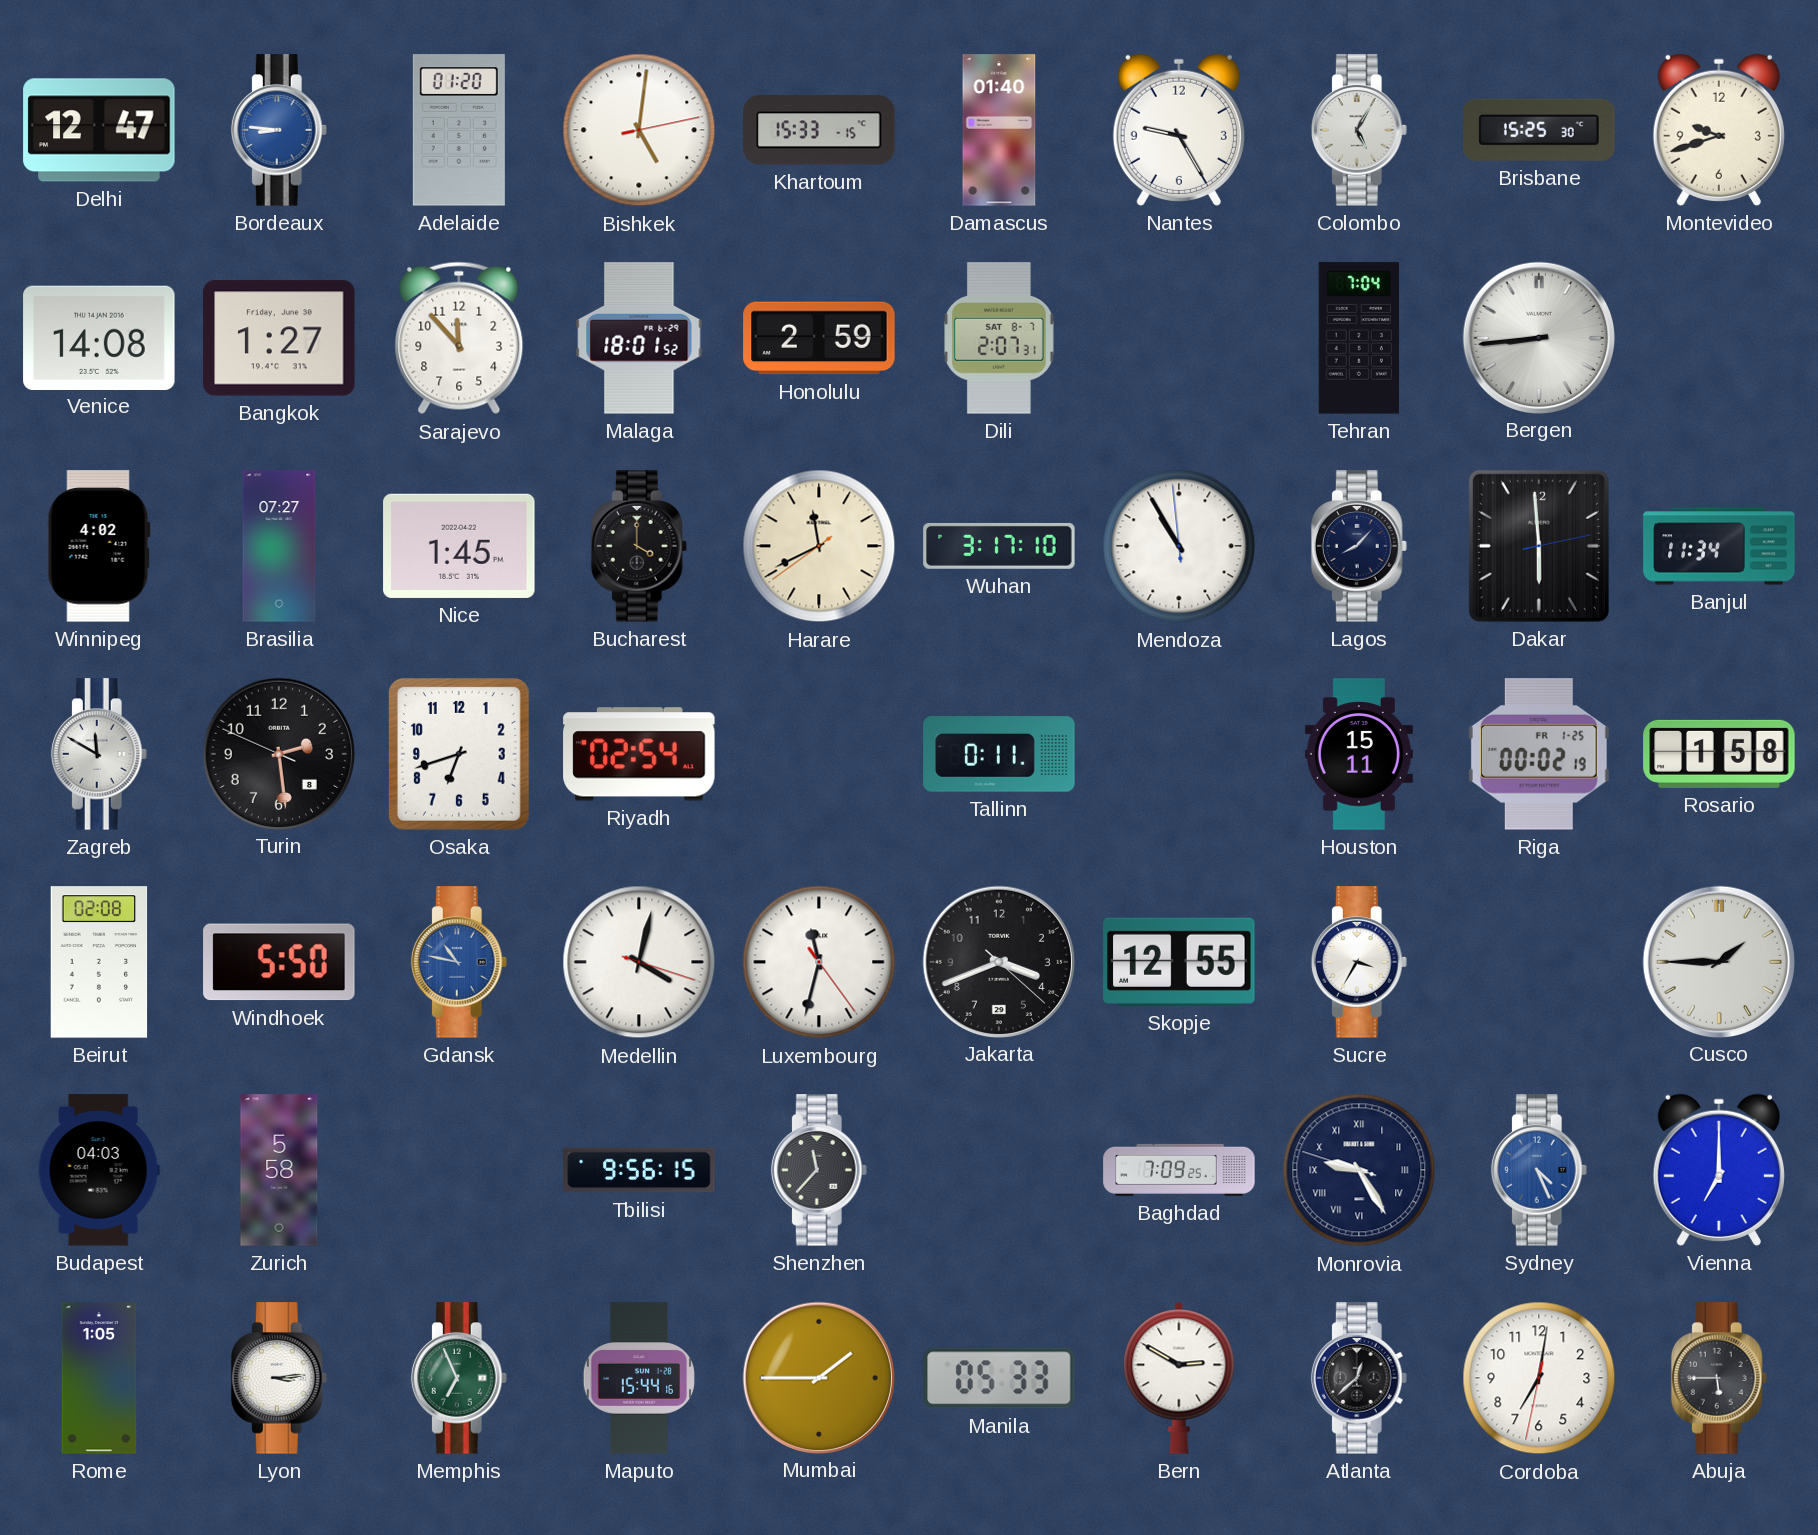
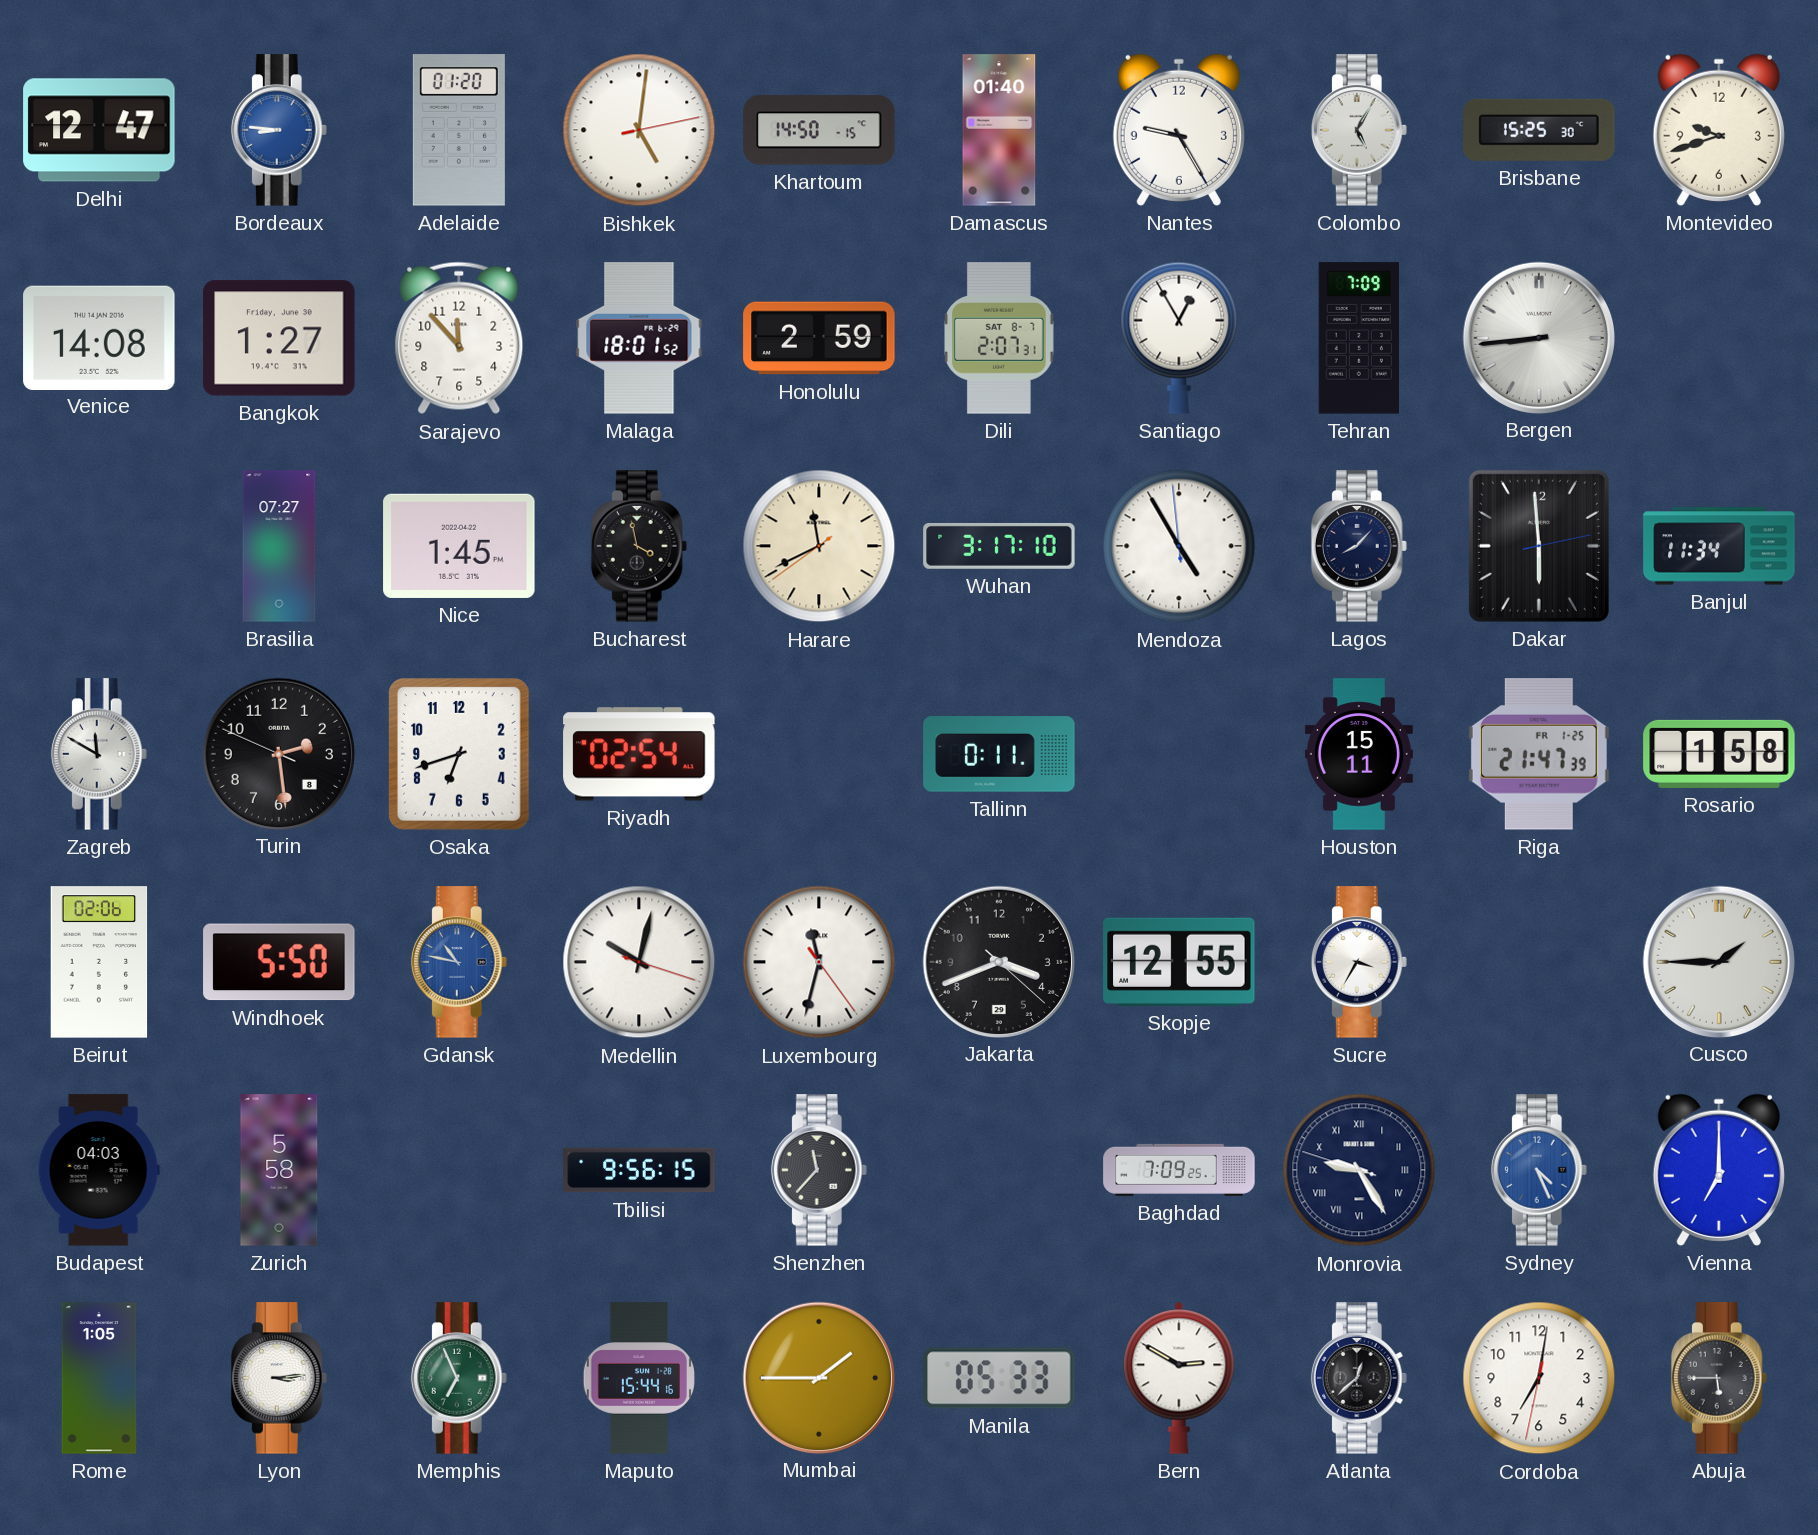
Khartoum: 15:33 -> 14:50 (819, 130)
Santiago: none -> 12:55 (1179, 338)
Tehran: 7:04 -> 7:09 (1358, 338)
Winnipeg: 4:02 -> none (99, 546)
Bucharest: 4:00 -> 3:58 (639, 546)
Mendoza: 10:54 -> 4:54 (1179, 546)
Riga: 00:02 -> 21:47 (1539, 754)
Beirut: 02:08 -> 02:06 (99, 962)
Medellin: 4:02 -> 10:02 (639, 962)
